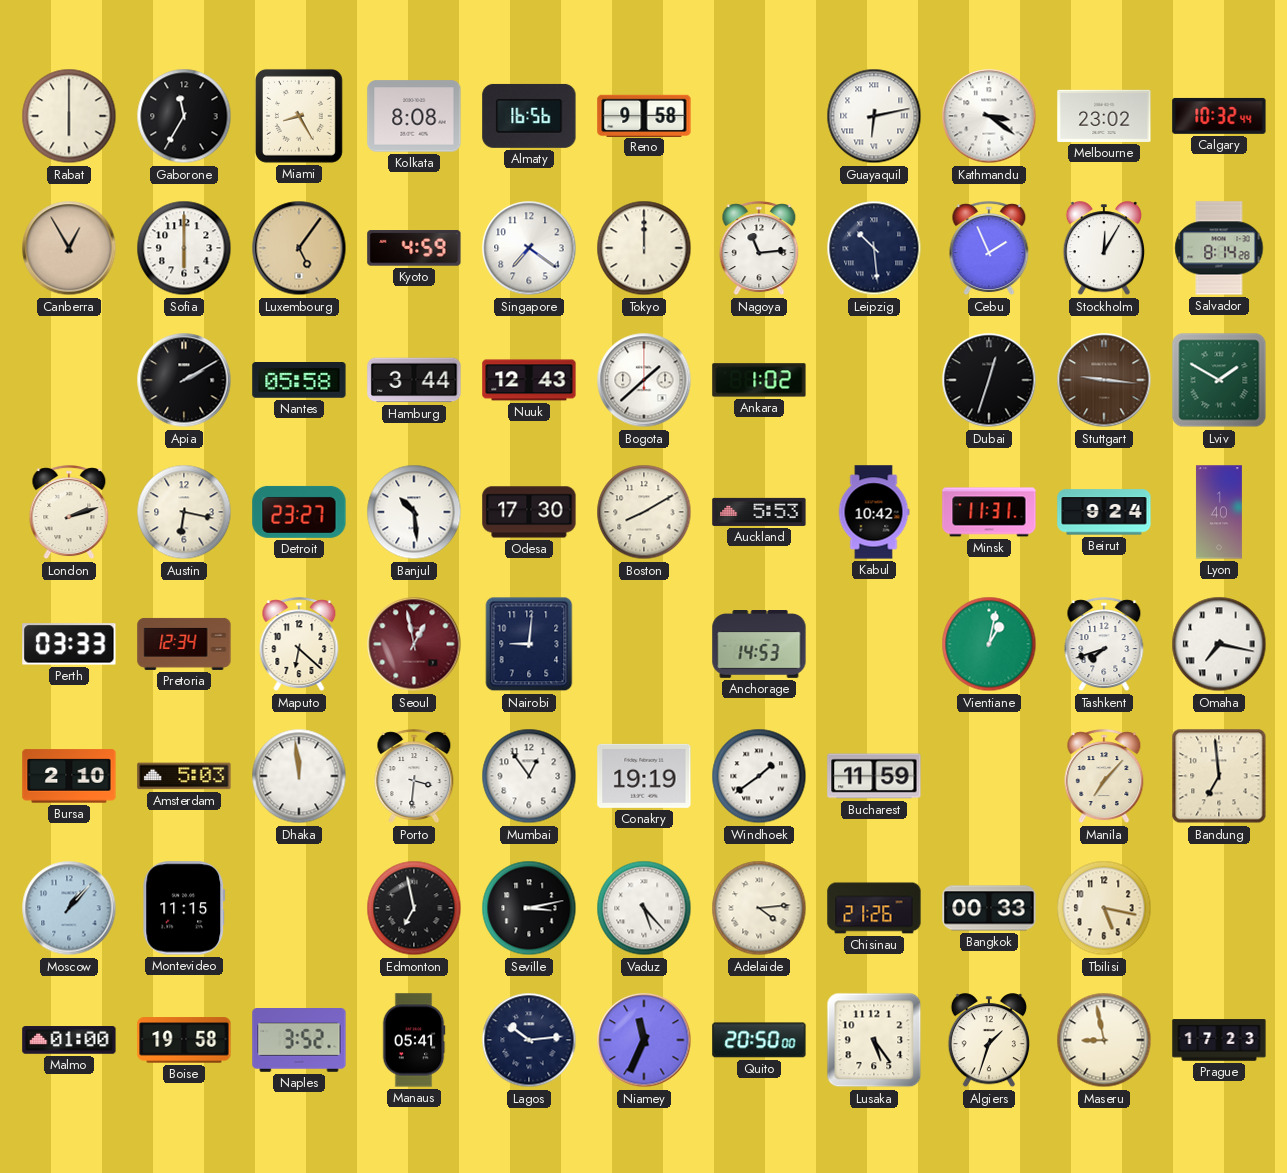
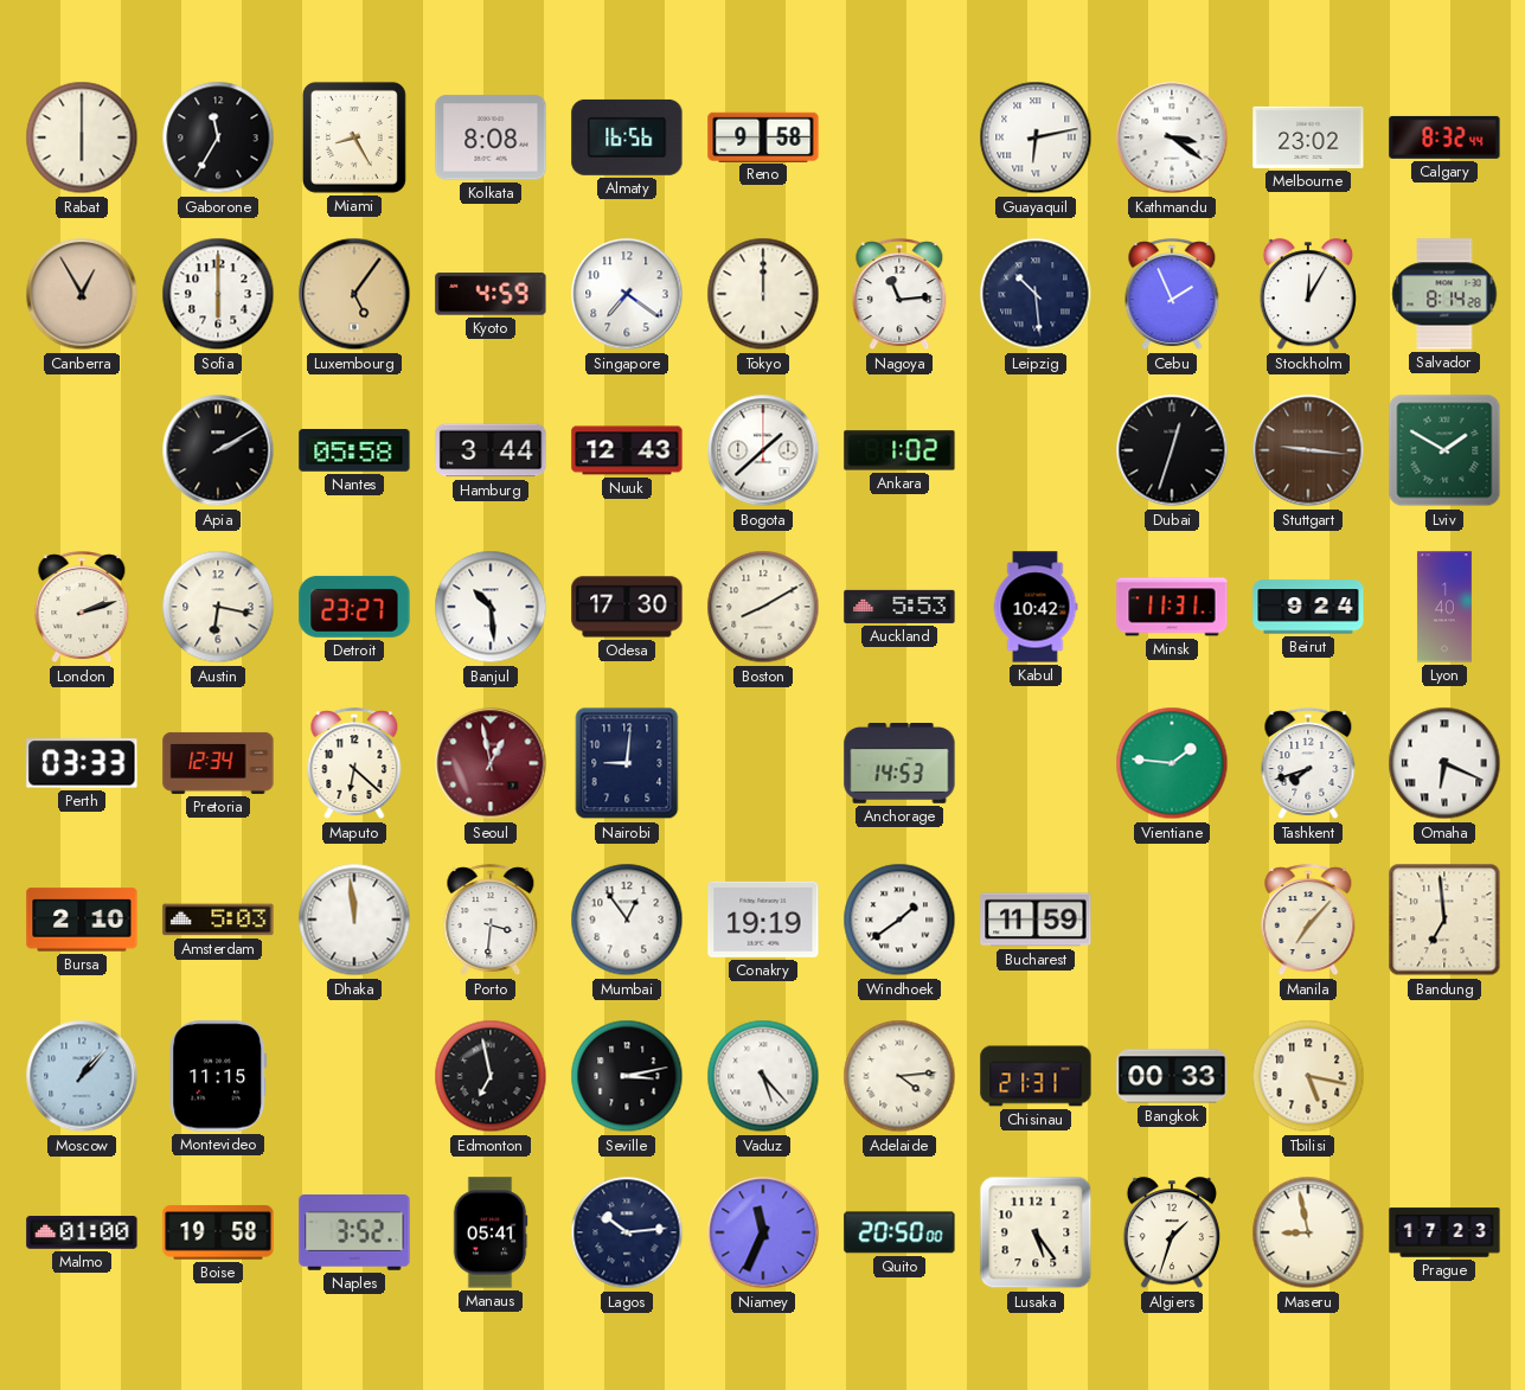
Calgary: 10:32 -> 8:32 (1444, 137)
Vientiane: 1:02 -> 1:46 (1172, 763)
Omaha: 7:17 -> 6:19 (1444, 763)
Chisinau: 21:26 -> 21:31 (1036, 1076)
